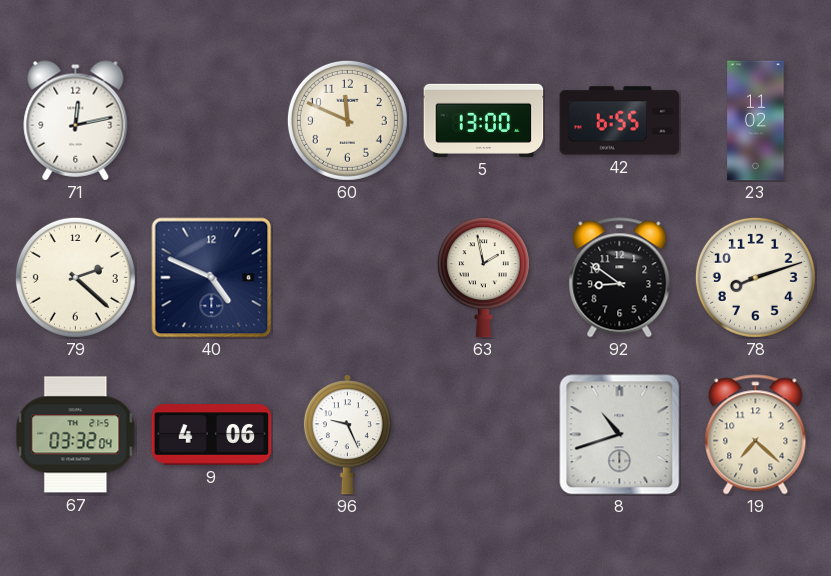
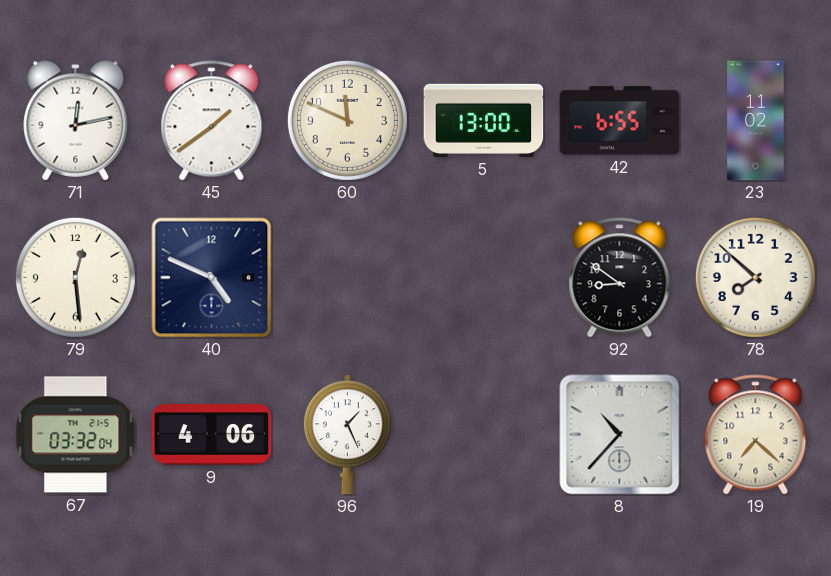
45: none -> 1:39 (212, 121)
79: 2:22 -> 12:29 (75, 277)
63: 1:58 -> none (483, 278)
78: 8:12 -> 7:52 (755, 277)
96: 9:26 -> 1:26 (347, 435)
8: 10:42 -> 10:37 (620, 435)
